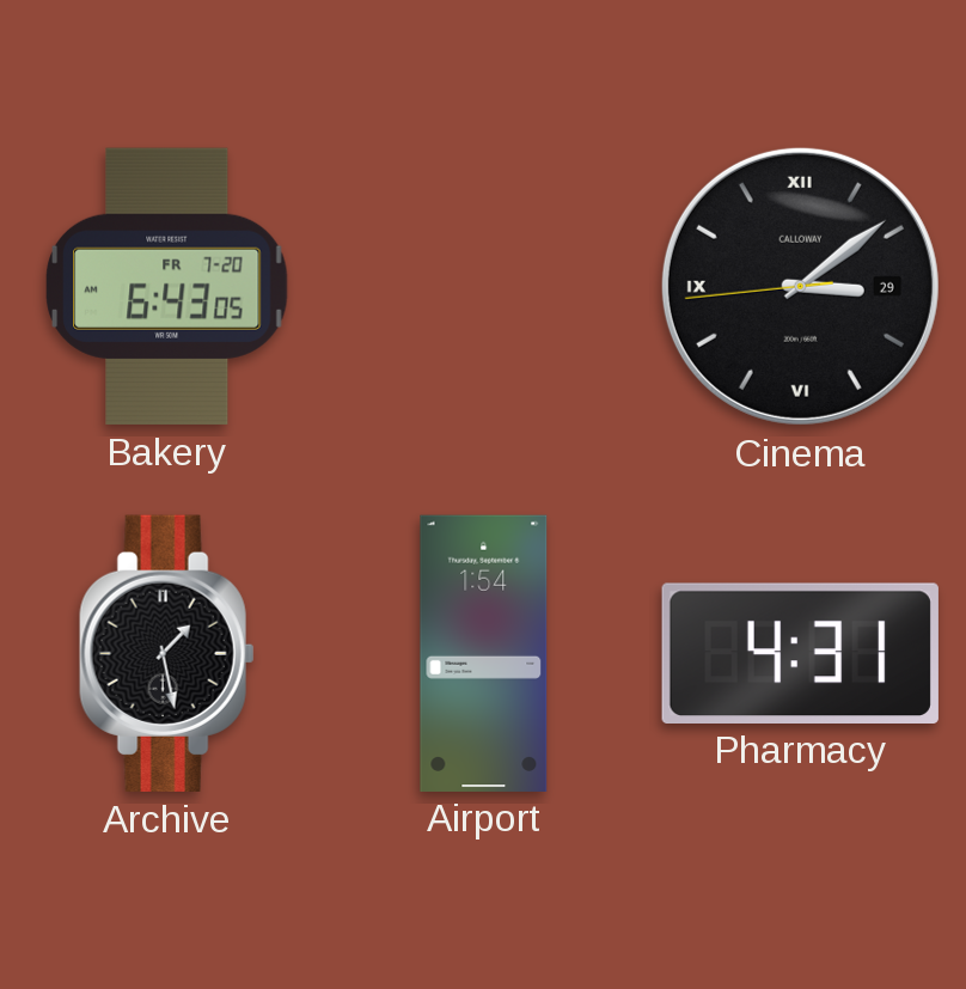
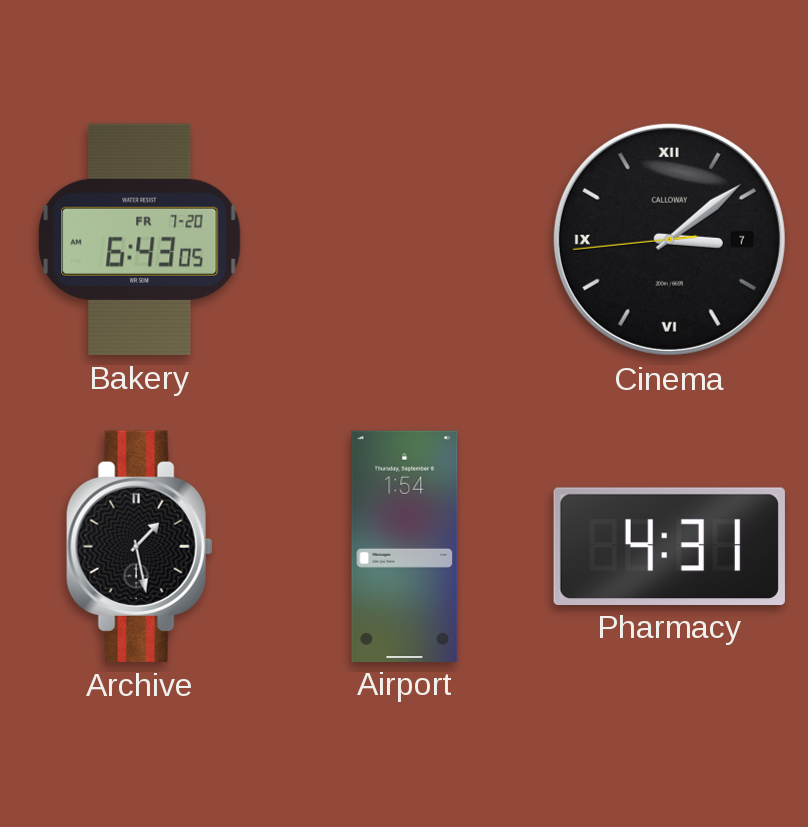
Cinema date: 29 -> 7 (669, 239)
